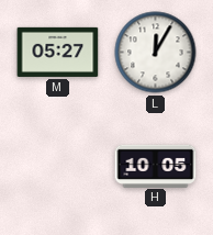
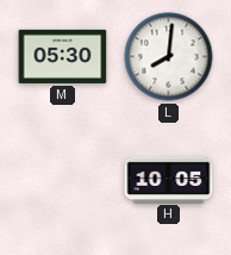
M: 05:27 -> 05:30 (63, 56)
L: 12:05 -> 8:01 (169, 57)
